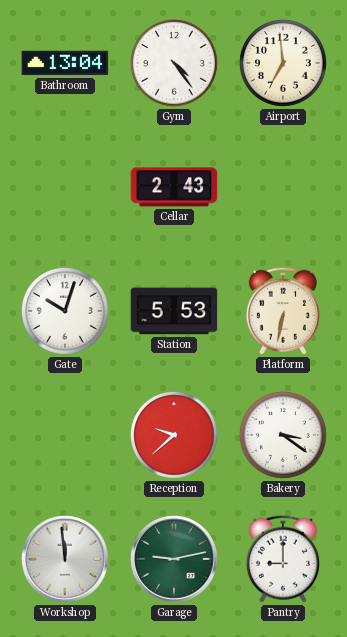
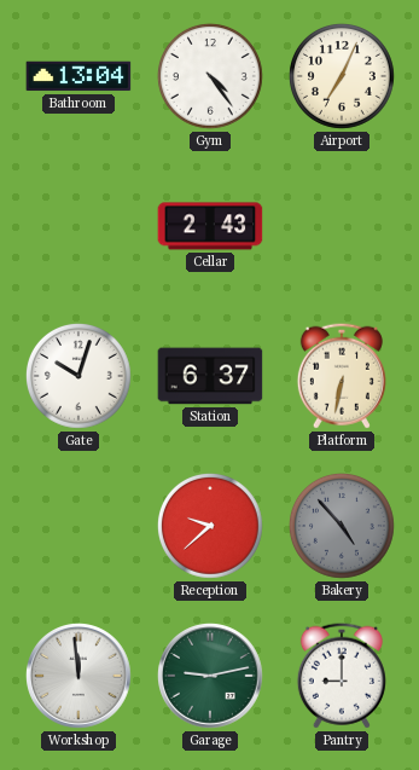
Airport: 6:59 -> 7:04 (342, 76)
Station: 5:53 -> 6:37 (210, 376)
Bakery: 3:21 -> 4:53 (342, 526)
Bakery dial: white -> grey (342, 526)
